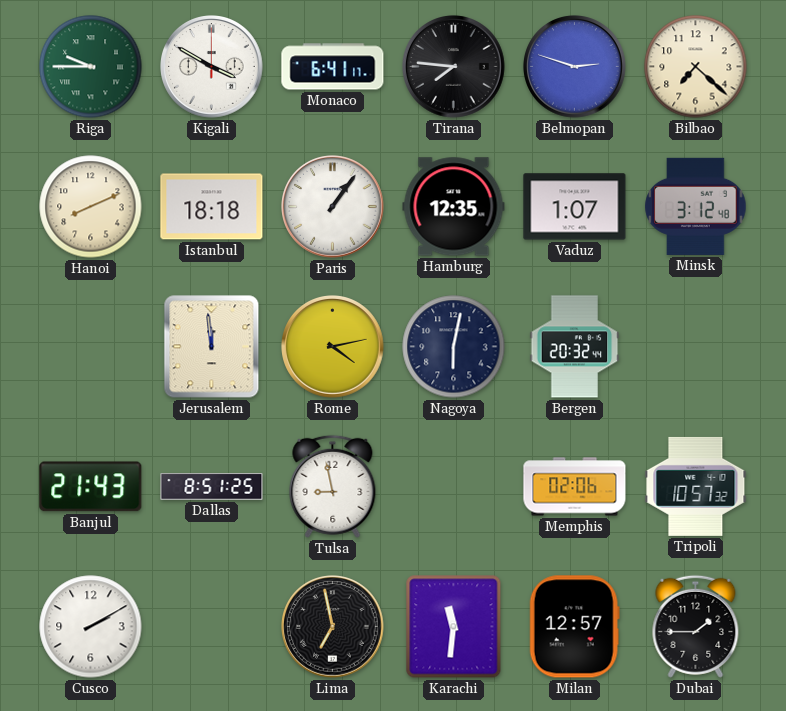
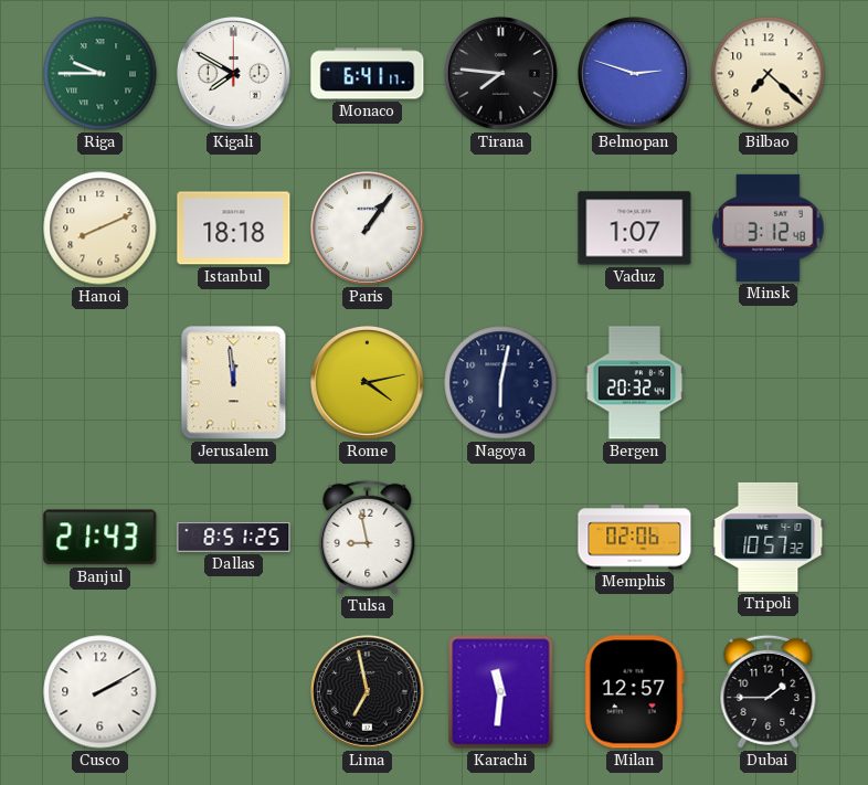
Kigali: 3:50 -> 7:50 (234, 74)
Hamburg: 12:35 -> none (454, 207)
